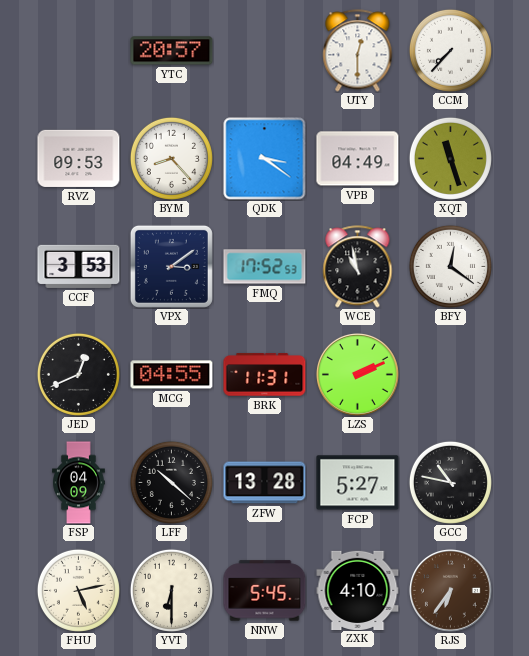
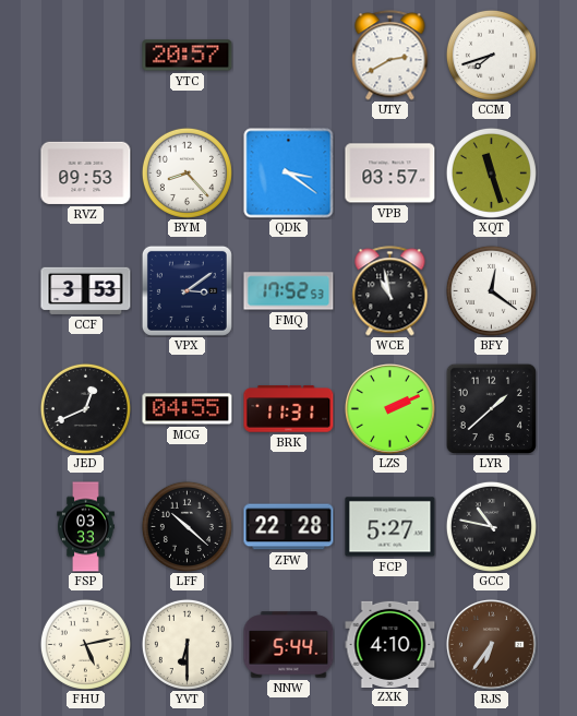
UTY: 12:30 -> 2:40 (390, 56)
CCM: 7:37 -> 7:42 (491, 55)
VPB: 04:49 -> 03:57 (390, 174)
LYR: none -> 1:38 (491, 408)
FSP: 04:09 -> 03:33 (86, 527)
ZFW: 13:28 -> 22:28 (289, 527)
NNW: 5:45 -> 5:44 (289, 645)
